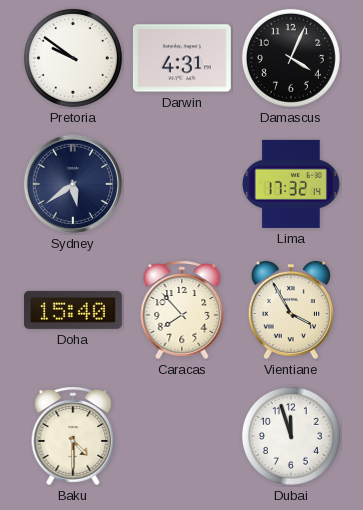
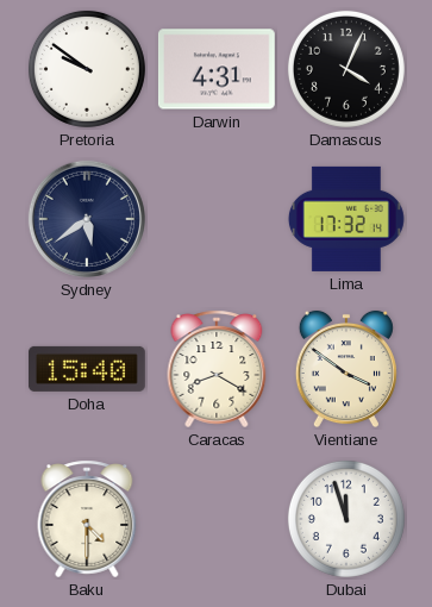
Caracas: 7:53 -> 8:20 (217, 369)
Vientiane: 3:55 -> 3:51 (346, 369)
